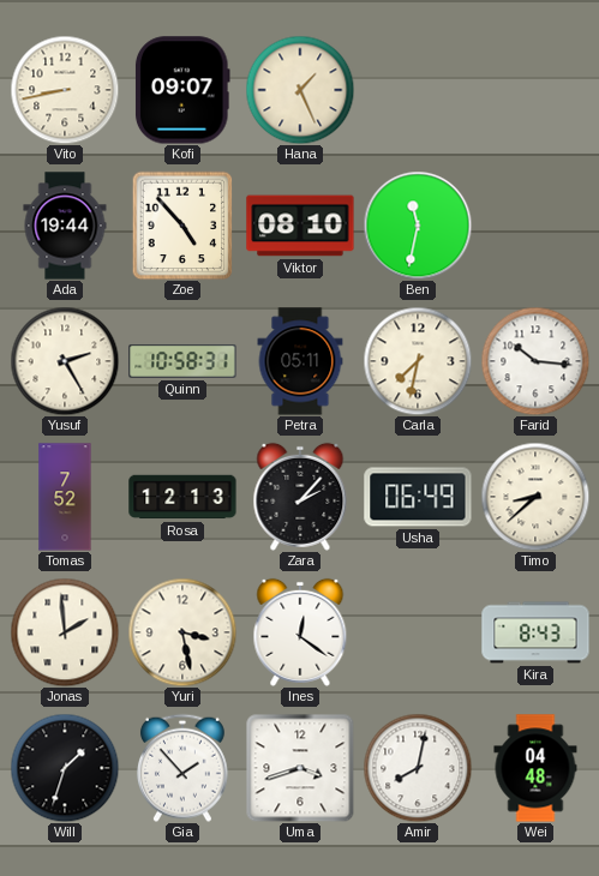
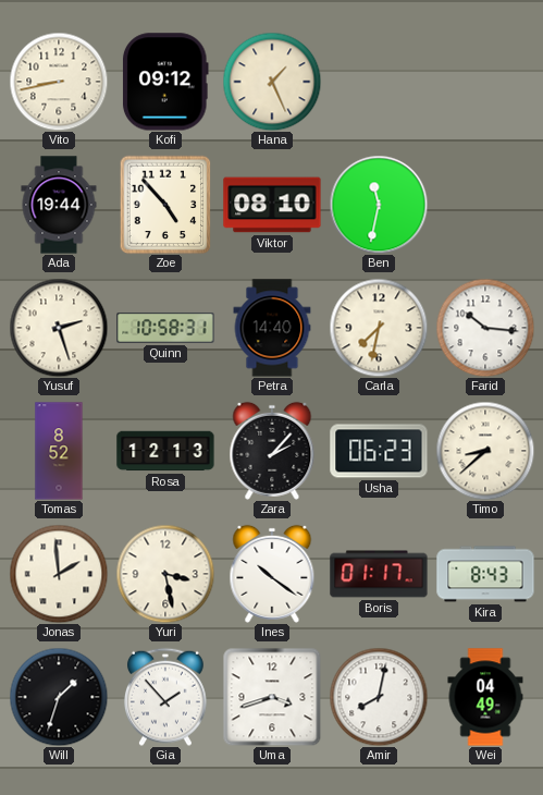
Kofi: 09:07 -> 09:12 (165, 82)
Yusuf: 2:25 -> 2:27 (59, 328)
Petra: 05:11 -> 14:40 (272, 328)
Tomas: 7:52 -> 8:52 (59, 451)
Usha: 06:49 -> 06:23 (379, 451)
Ines: 12:21 -> 10:21 (272, 574)
Boris: none -> 01:17 (379, 574)
Wei: 04:48 -> 04:49 (485, 697)
